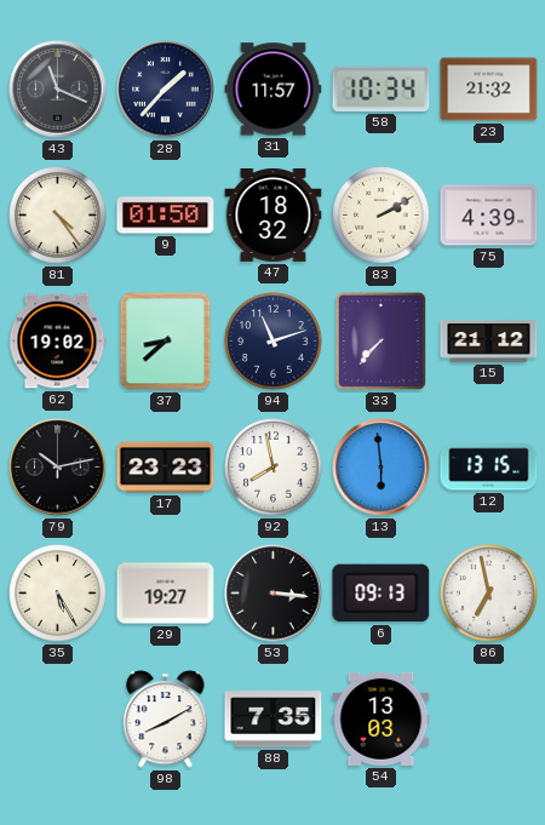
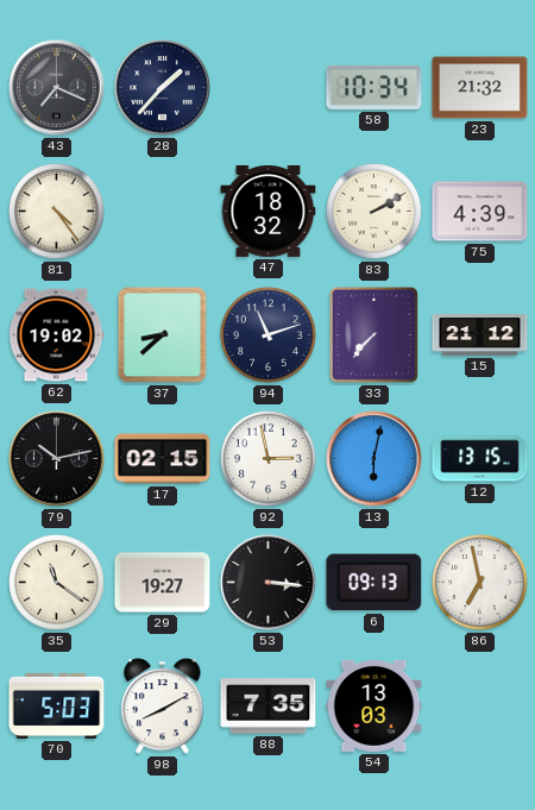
43: 11:19 -> 7:19 (57, 88)
31: 11:57 -> none (274, 90)
9: 01:50 -> none (166, 216)
17: 23:23 -> 02:15 (163, 459)
92: 7:58 -> 2:58 (269, 459)
13: 5:59 -> 6:02 (374, 459)
35: 5:25 -> 11:21 (57, 583)
70: none -> 5:03 (57, 705)
